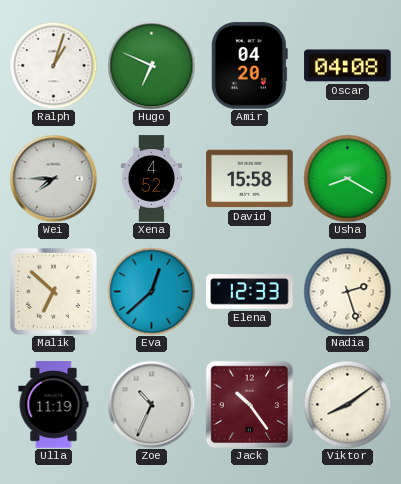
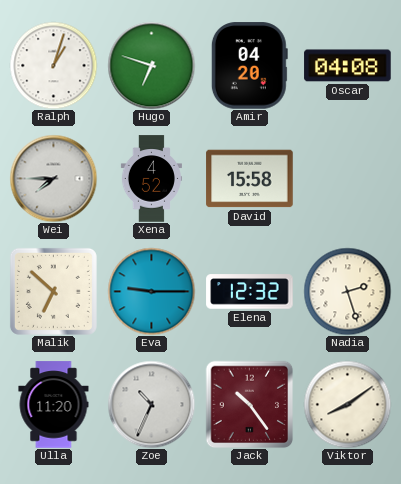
Hugo: 6:49 -> 6:48 (151, 65)
Usha: 8:20 -> none (347, 178)
Eva: 12:38 -> 9:15 (151, 291)
Elena: 12:33 -> 12:32 (250, 292)
Ulla: 11:19 -> 11:20 (54, 405)
